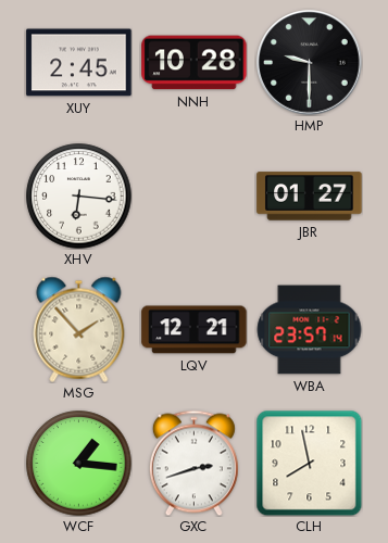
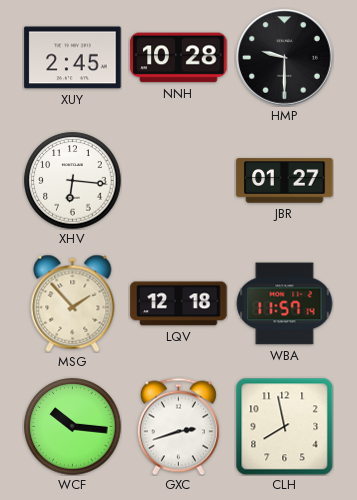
LQV: 12:21 -> 12:18 (179, 304)
WBA: 23:57 -> 11:57 (284, 304)
WCF: 1:16 -> 10:16 (73, 427)
